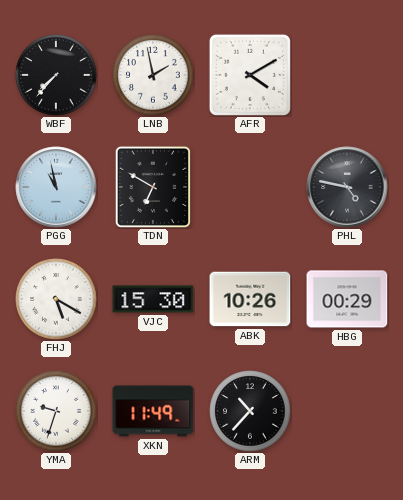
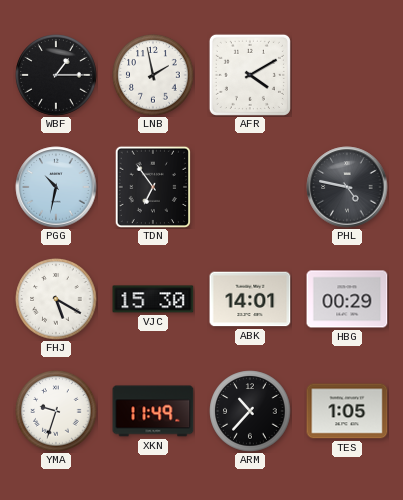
WBF: 7:37 -> 1:15 (56, 75)
PGG: 10:58 -> 10:32 (56, 187)
TDN: 6:50 -> 6:54 (152, 186)
ABK: 10:26 -> 14:01 (250, 299)
TES: none -> 1:05 (347, 411)
